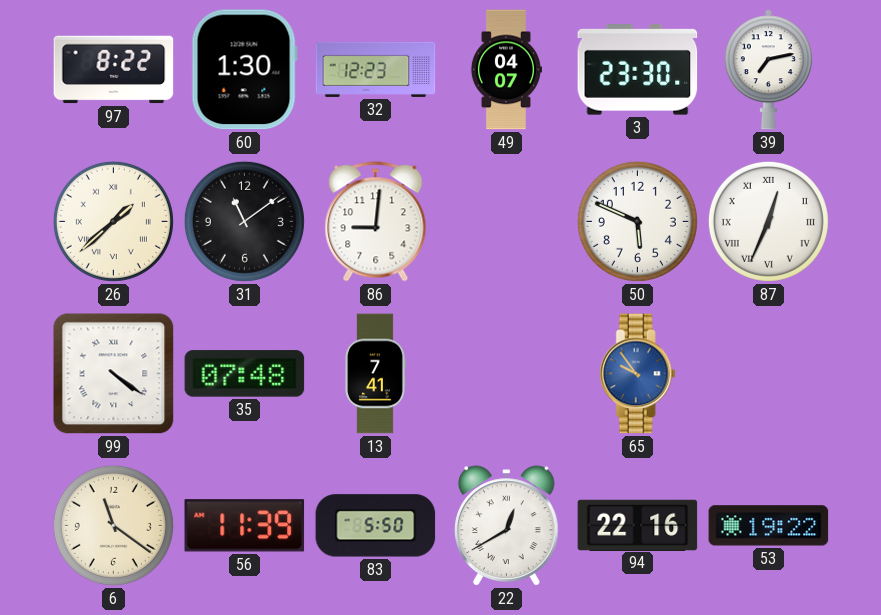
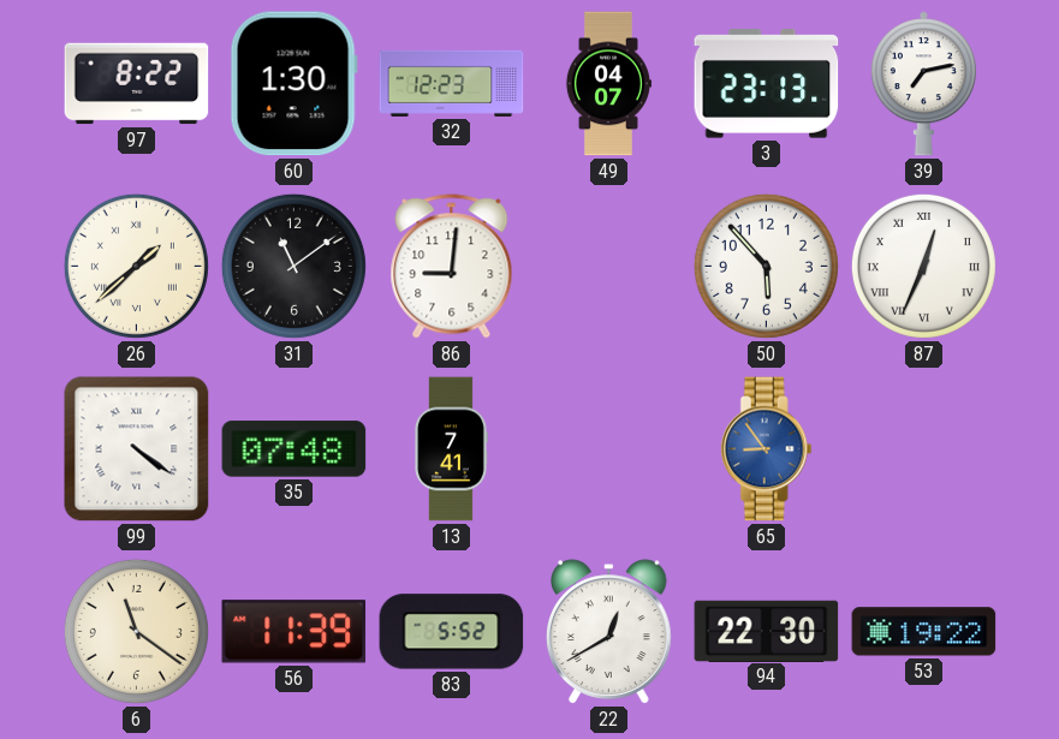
3: 23:30 -> 23:13 (767, 84)
50: 5:49 -> 5:53 (766, 266)
65: 9:54 -> 8:54 (766, 449)
83: 5:50 -> 5:52 (452, 632)
94: 22:16 -> 22:30 (767, 631)
